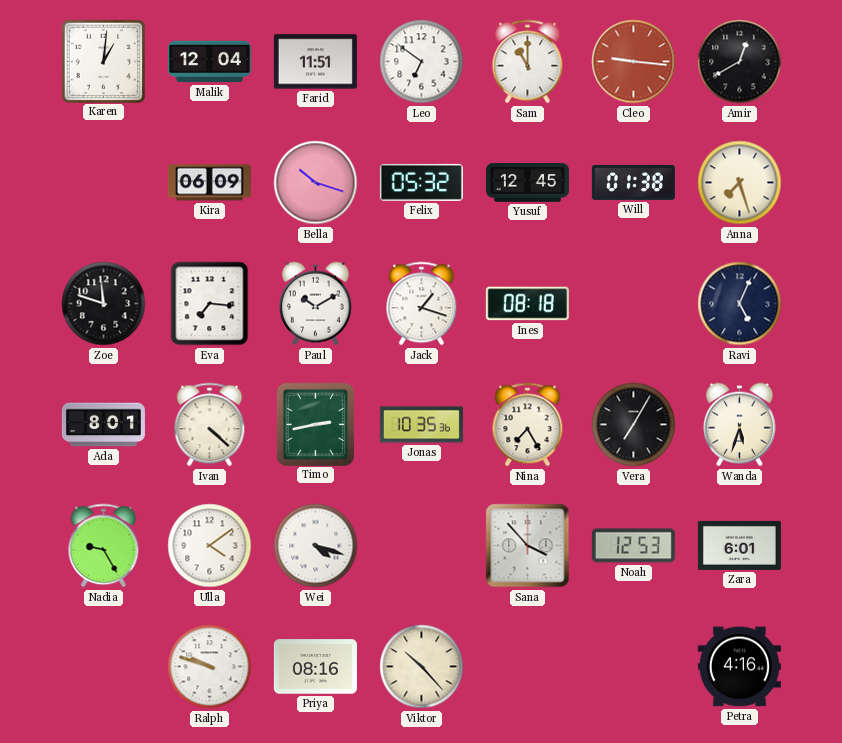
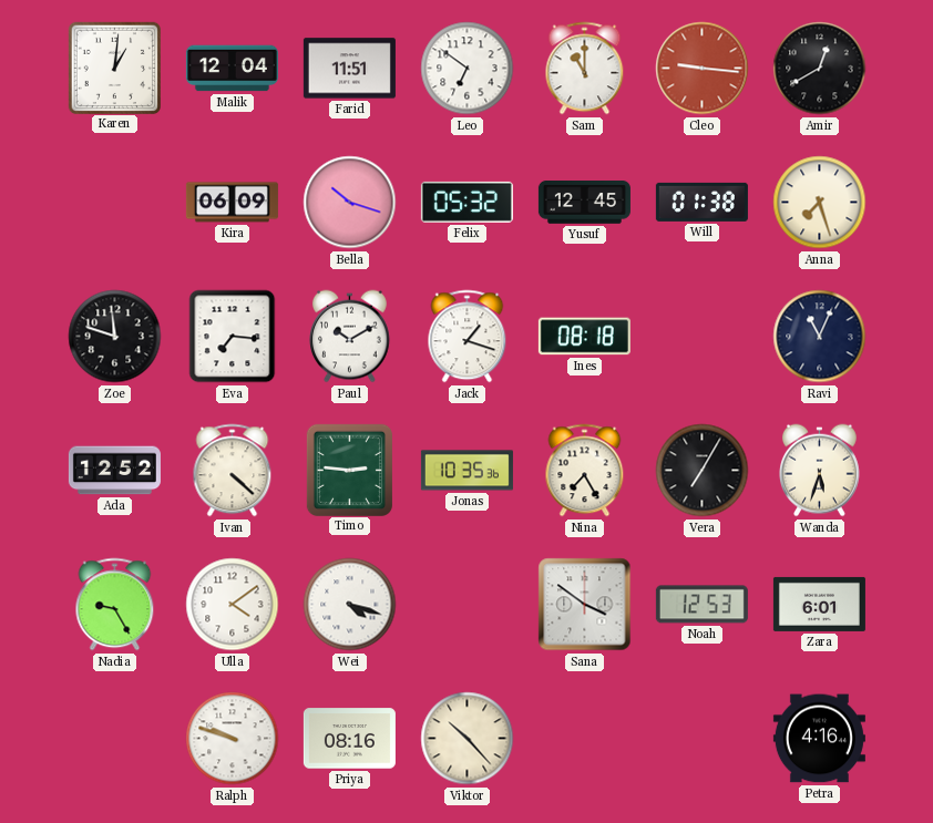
Ravi: 5:04 -> 11:04 (820, 337)
Ada: 8:01 -> 12:52 (114, 471)
Timo: 2:43 -> 2:46 (349, 470)
Sana: 3:53 -> 3:51 (585, 605)
